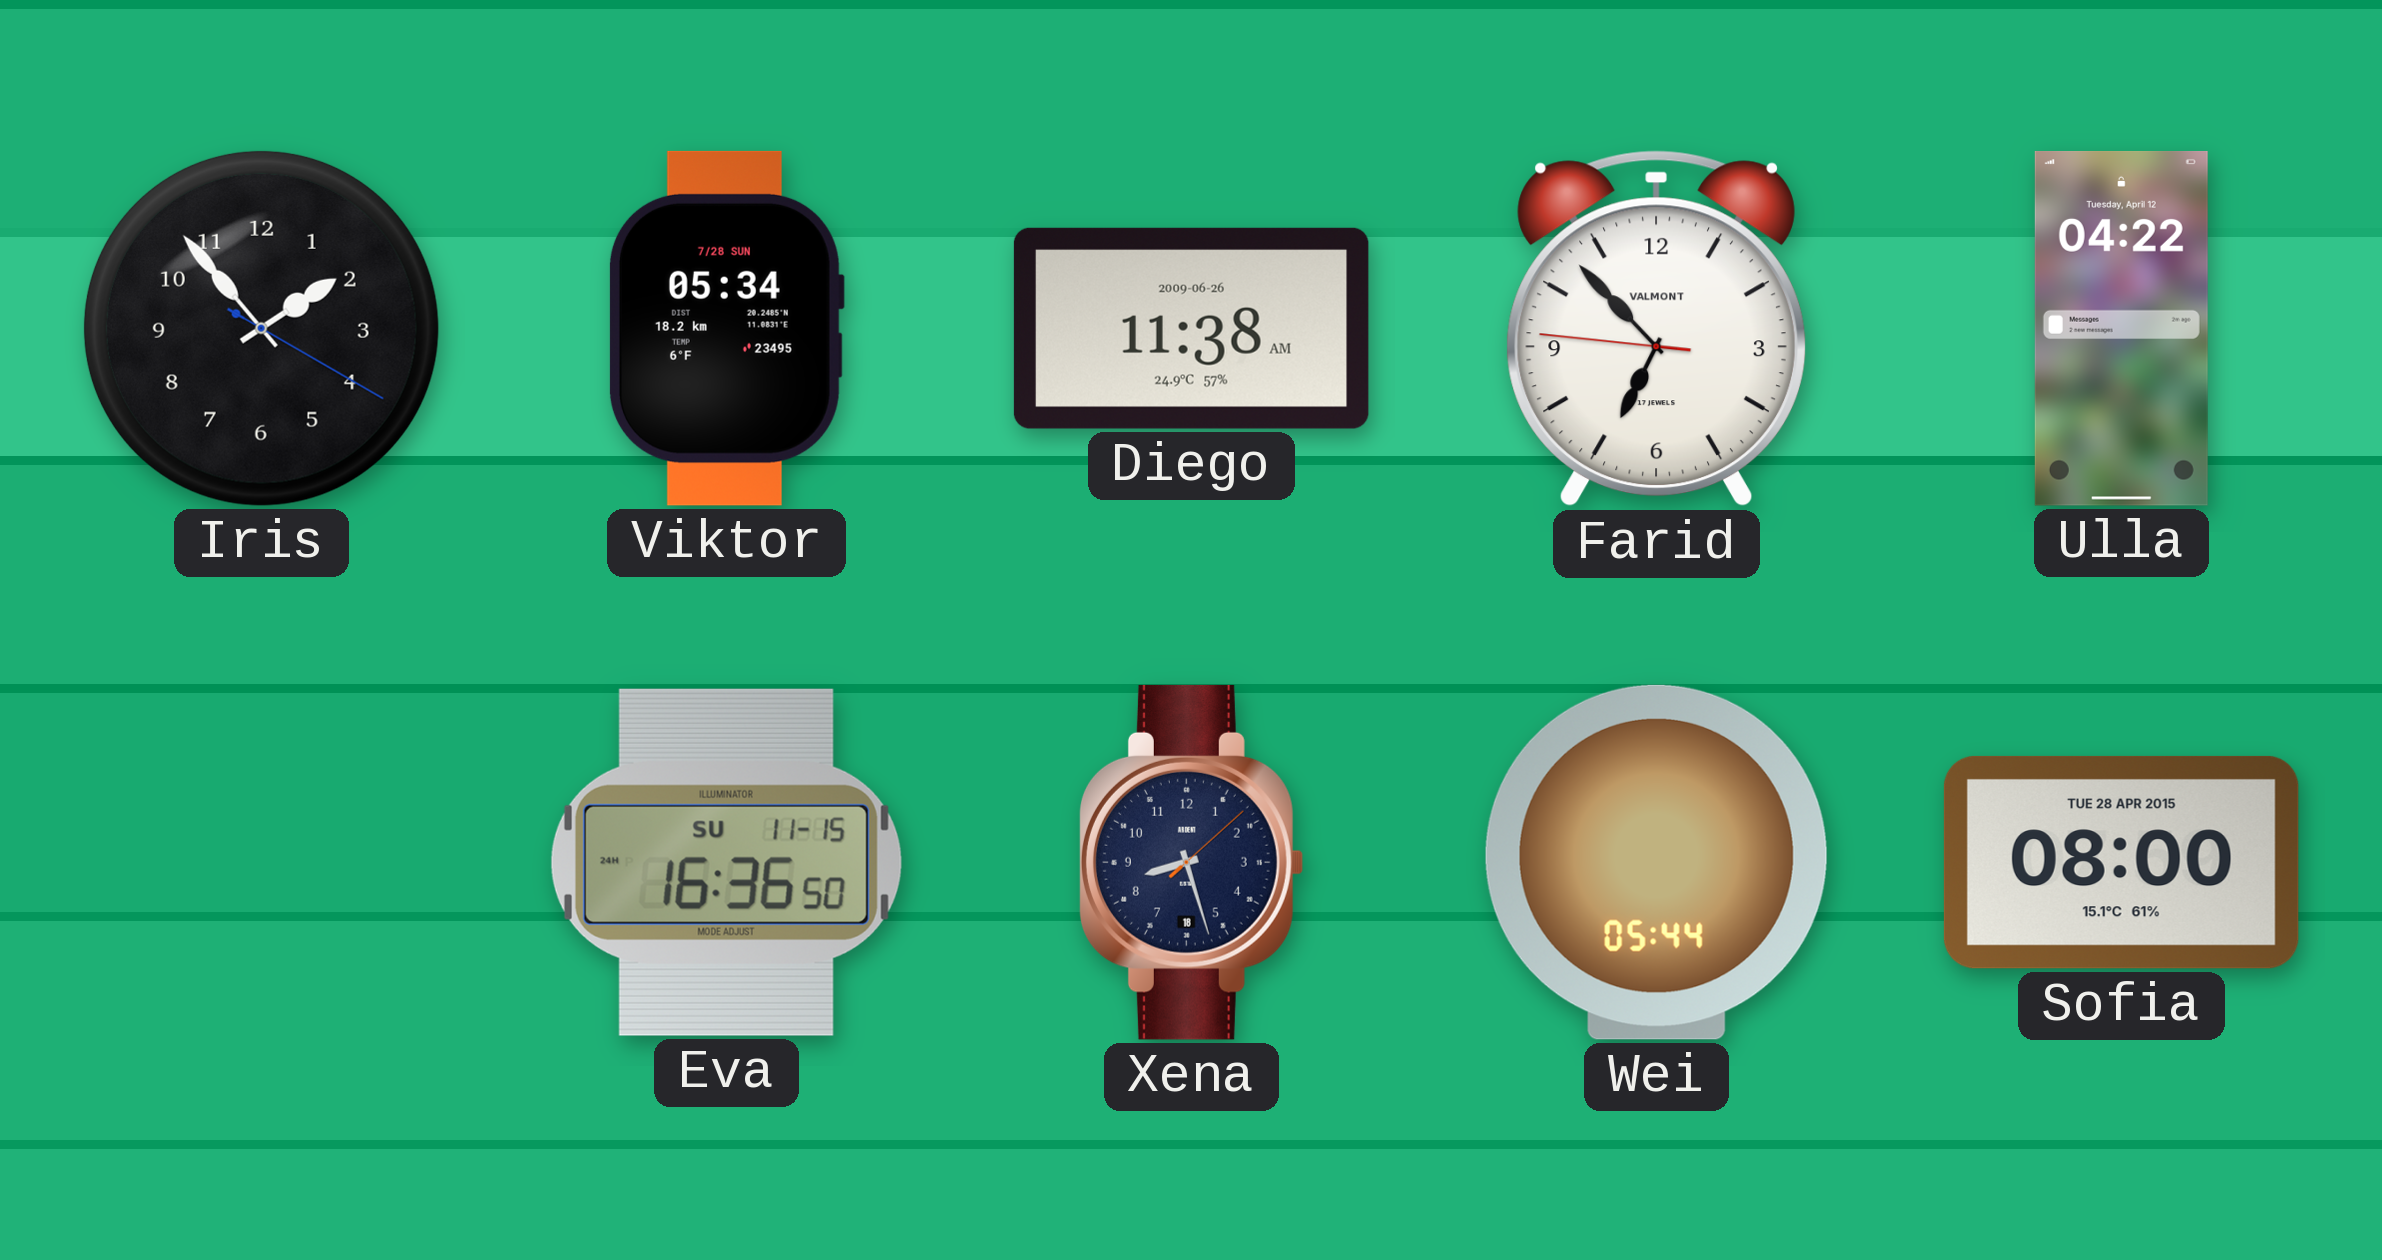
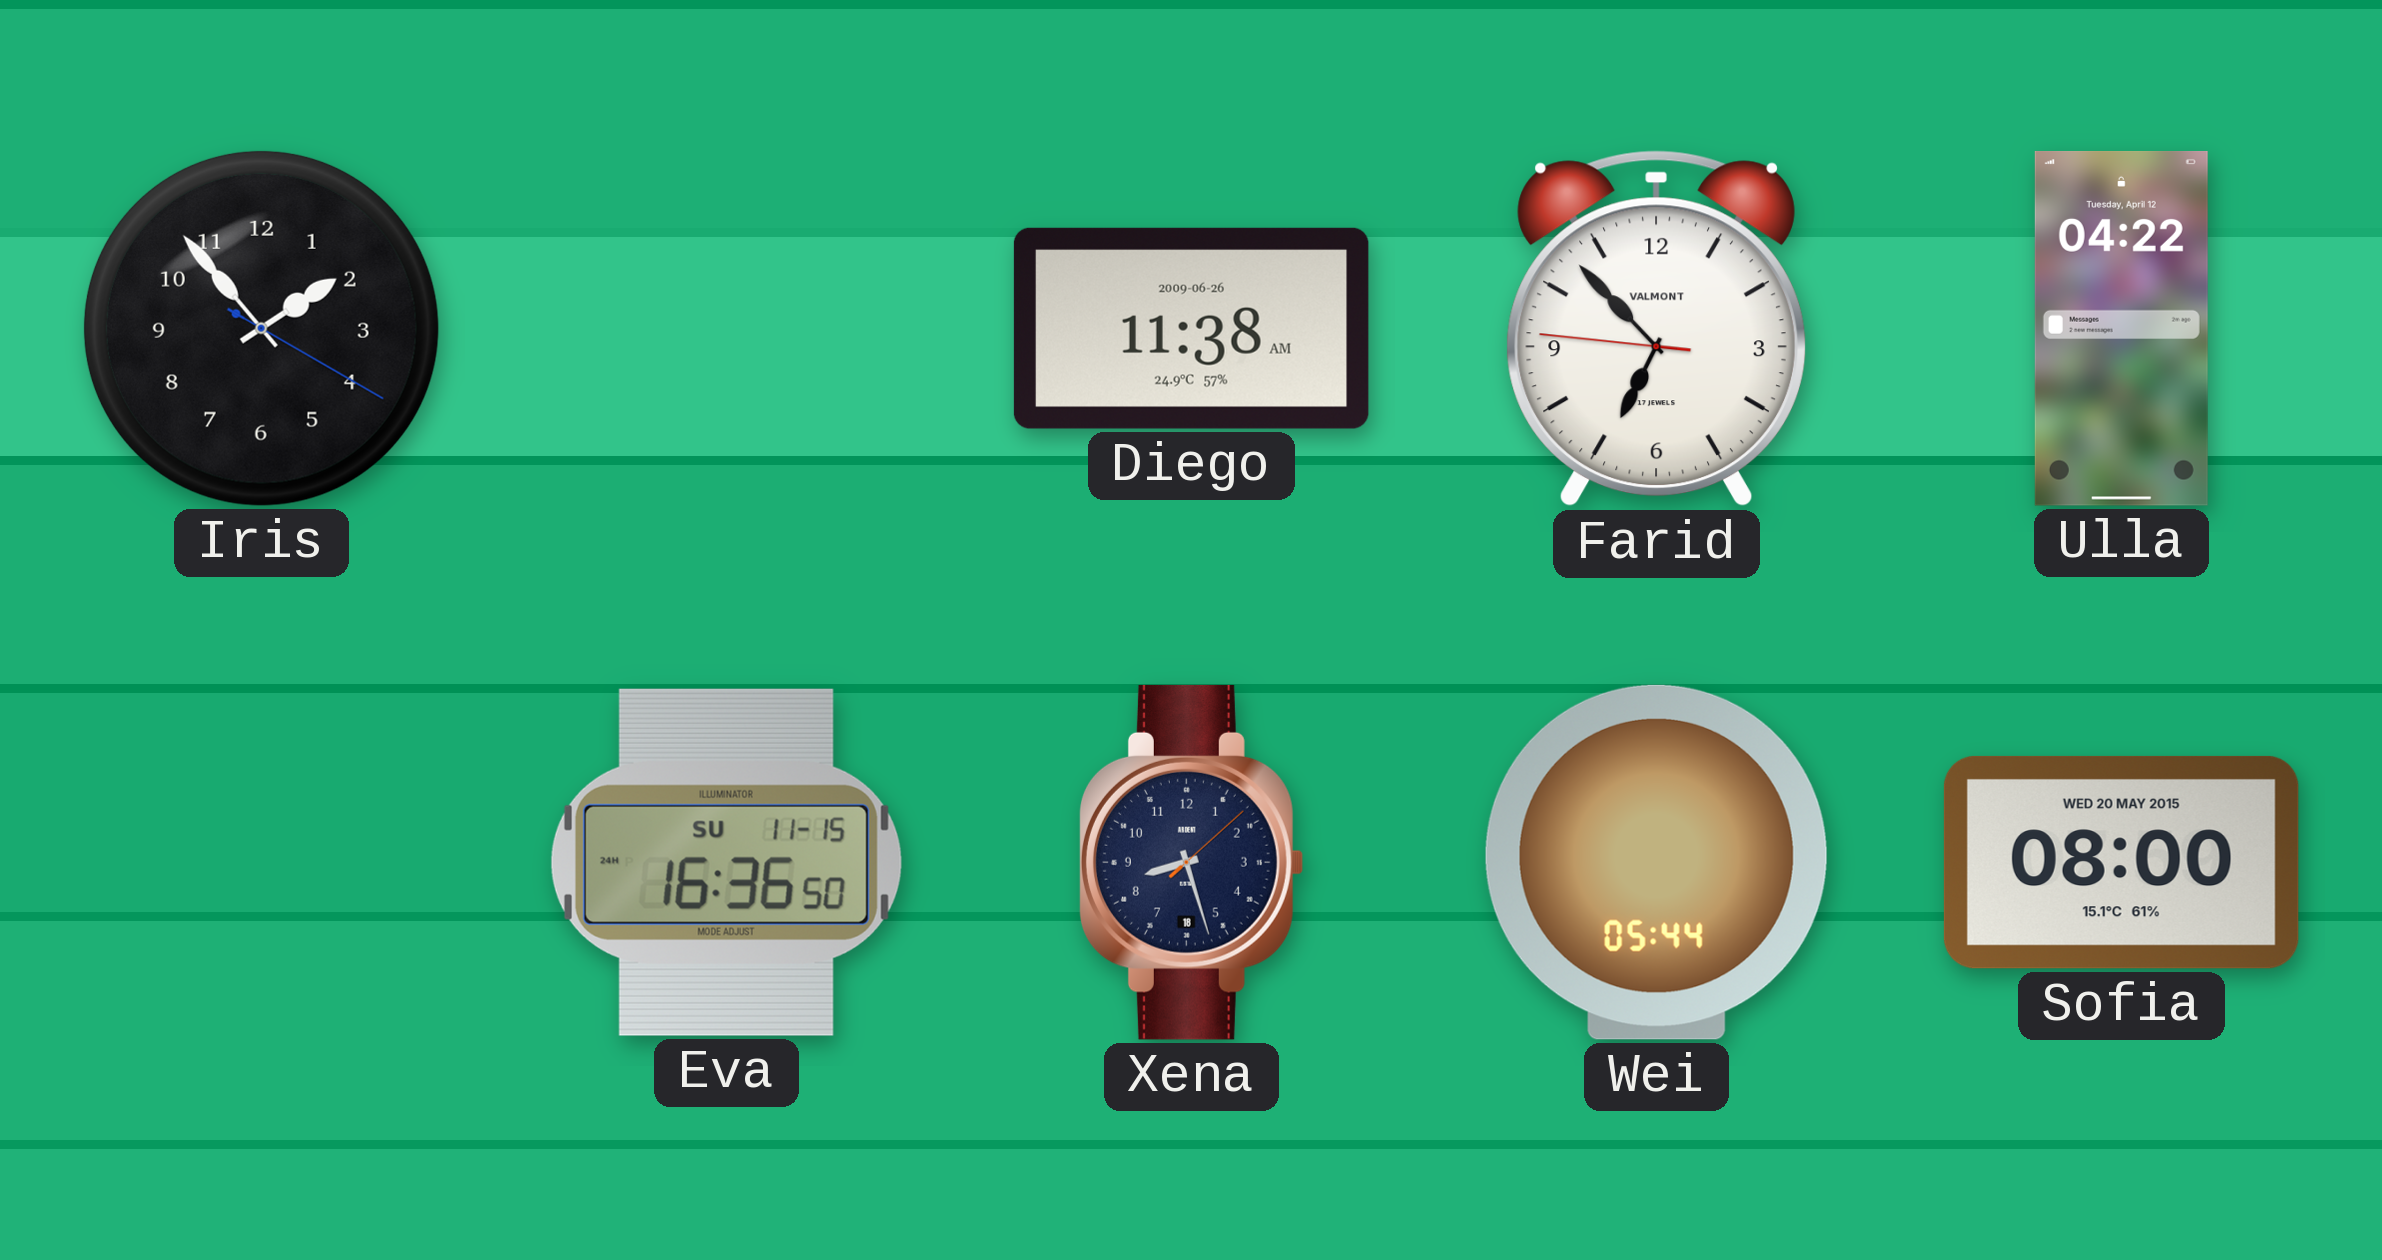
Viktor: 05:34 -> none (726, 328)
Sofia date: TUE 28 APR 2015 -> WED 20 MAY 2015 (2121, 862)
